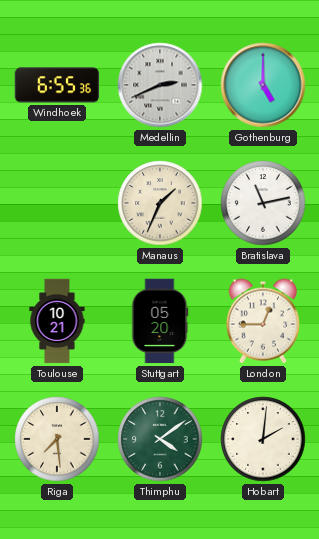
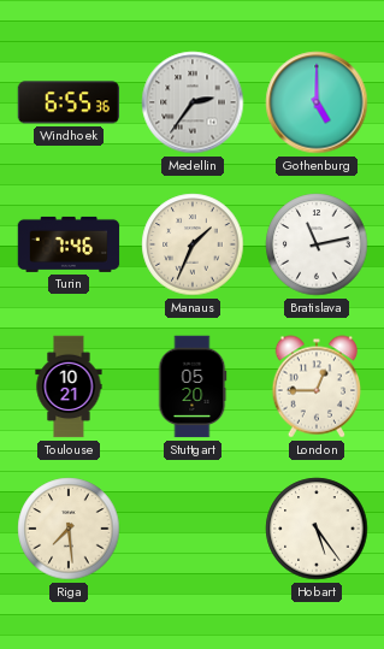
Medellin: 2:41 -> 2:36 (193, 102)
Turin: none -> 7:46 (69, 244)
Thimphu: 4:09 -> none (160, 439)
Hobart: 2:01 -> 5:24 (317, 529)
